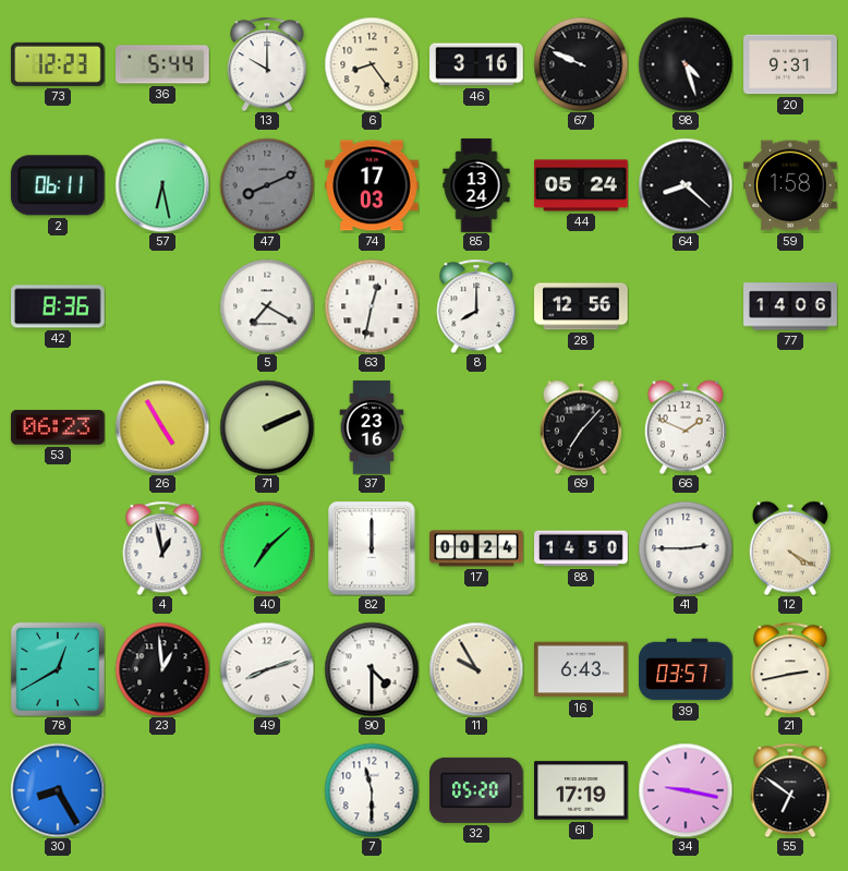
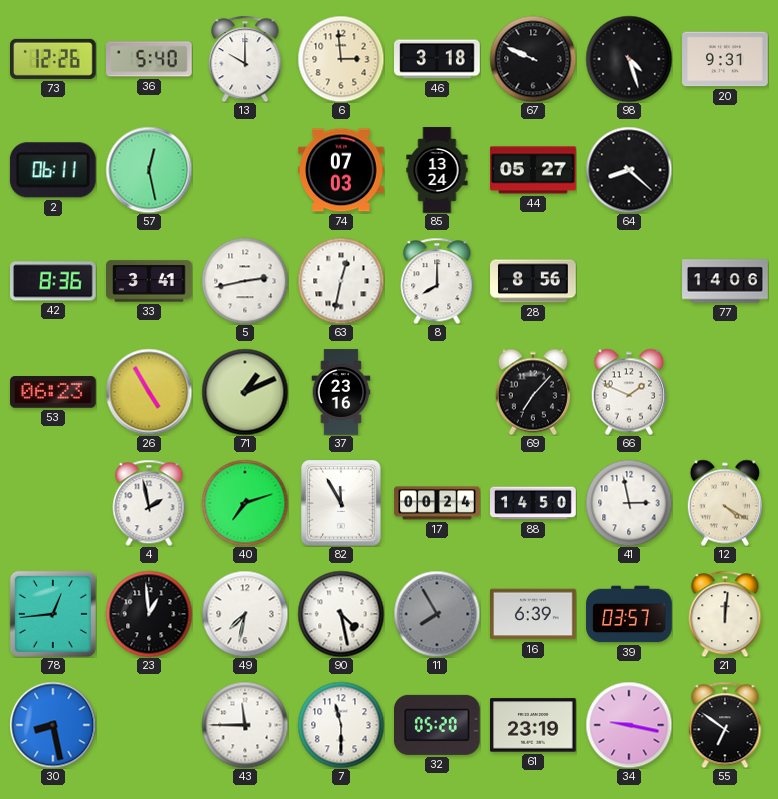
73: 12:23 -> 12:26 (54, 59)
36: 5:44 -> 5:40 (150, 59)
6: 8:24 -> 2:59 (341, 59)
46: 3:16 -> 3:18 (437, 59)
57: 6:28 -> 12:28 (149, 170)
47: 8:11 -> none (267, 185)
74: 17:03 -> 07:03 (341, 170)
44: 05:24 -> 05:27 (533, 170)
59: 1:58 -> none (790, 185)
33: none -> 3:41 (149, 281)
5: 7:20 -> 2:43 (245, 281)
28: 12:56 -> 8:56 (533, 281)
71: 2:11 -> 1:11 (245, 392)
4: 12:58 -> 1:58 (149, 503)
40: 7:08 -> 7:12 (245, 503)
82: 12:00 -> 11:55 (341, 503)
41: 2:45 -> 2:58 (629, 503)
78: 12:40 -> 12:44 (53, 614)
49: 8:12 -> 7:32 (245, 614)
90: 4:30 -> 4:28 (341, 614)
11: 9:55 -> 7:55 (437, 614)
11 dial: cream -> grey (437, 614)
16: 6:43 -> 6:39 (533, 614)
21: 2:43 -> 12:01 (725, 614)
30: 8:25 -> 8:28 (53, 725)
43: none -> 11:45 (245, 725)
61: 17:19 -> 23:19 (534, 725)
